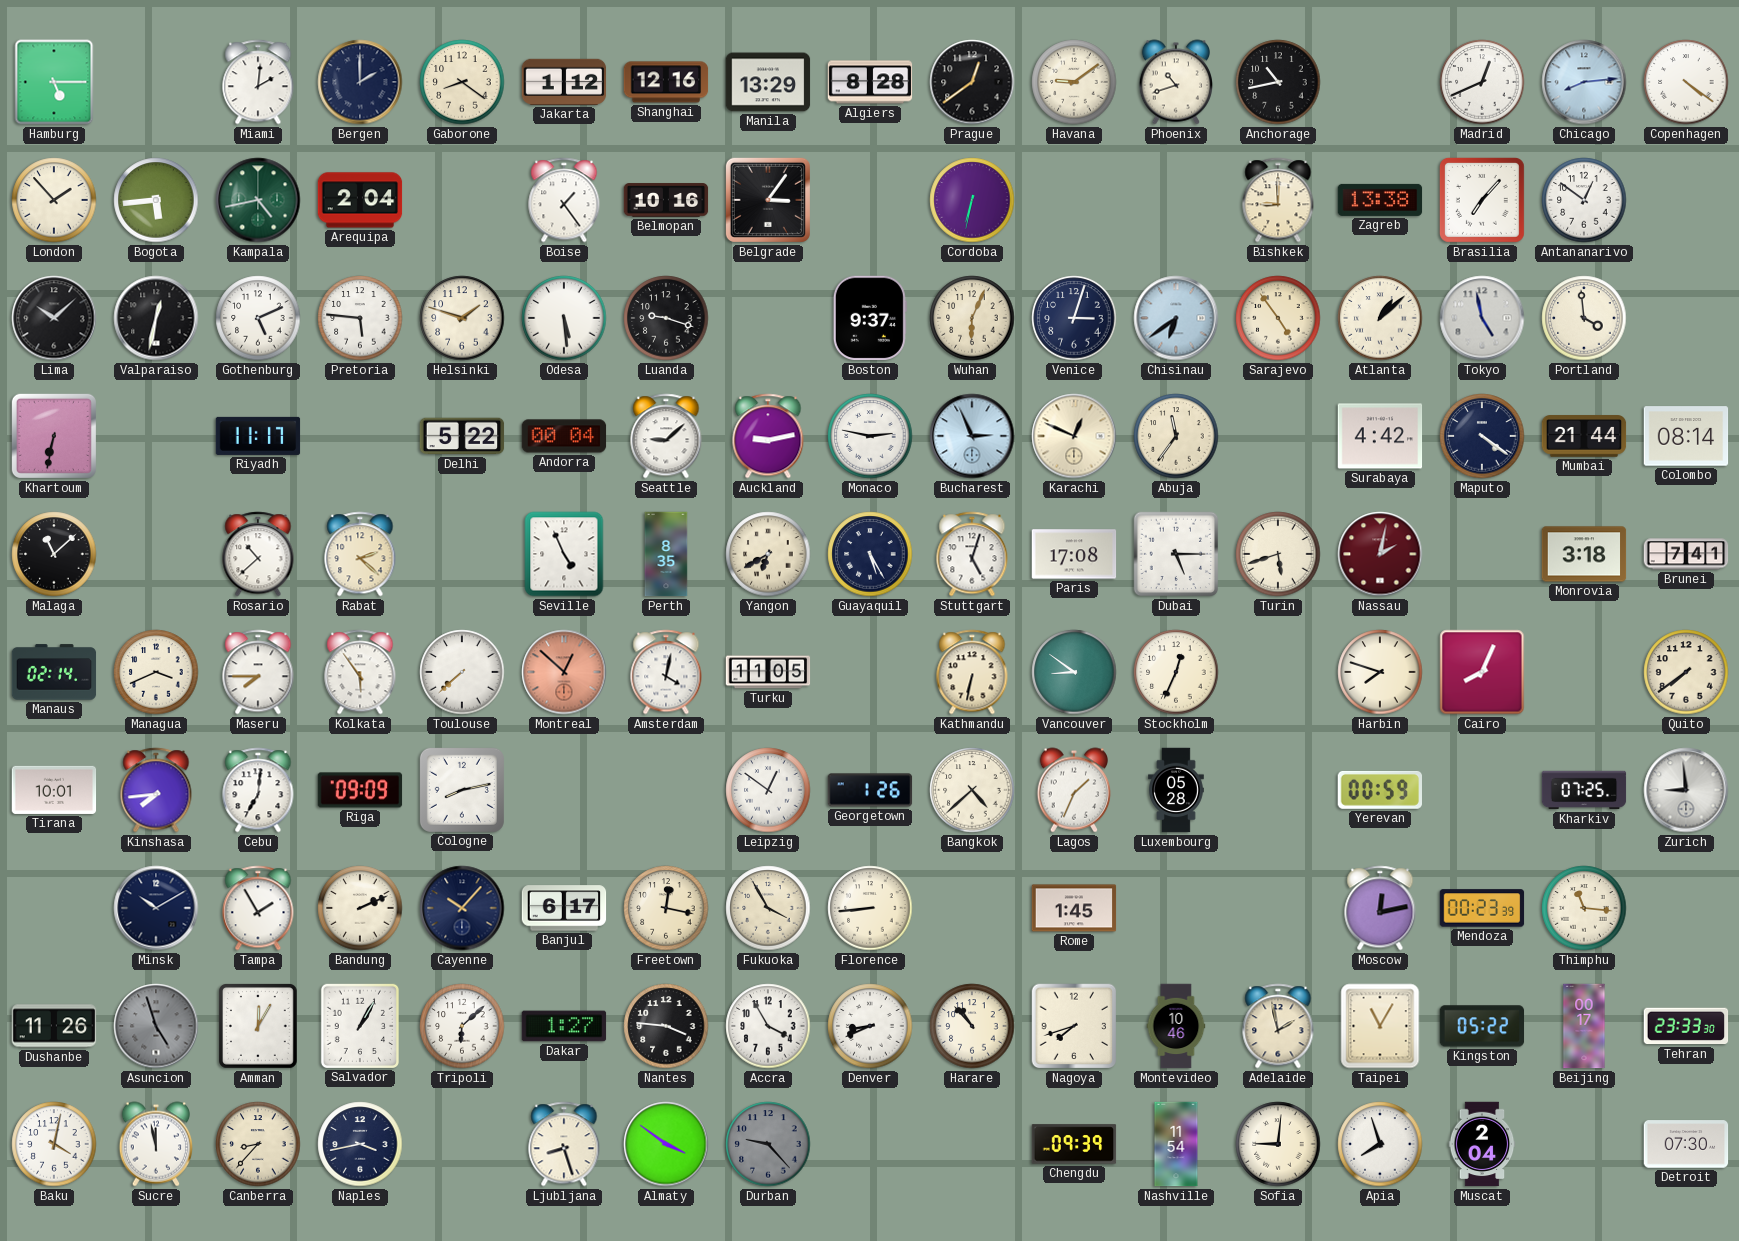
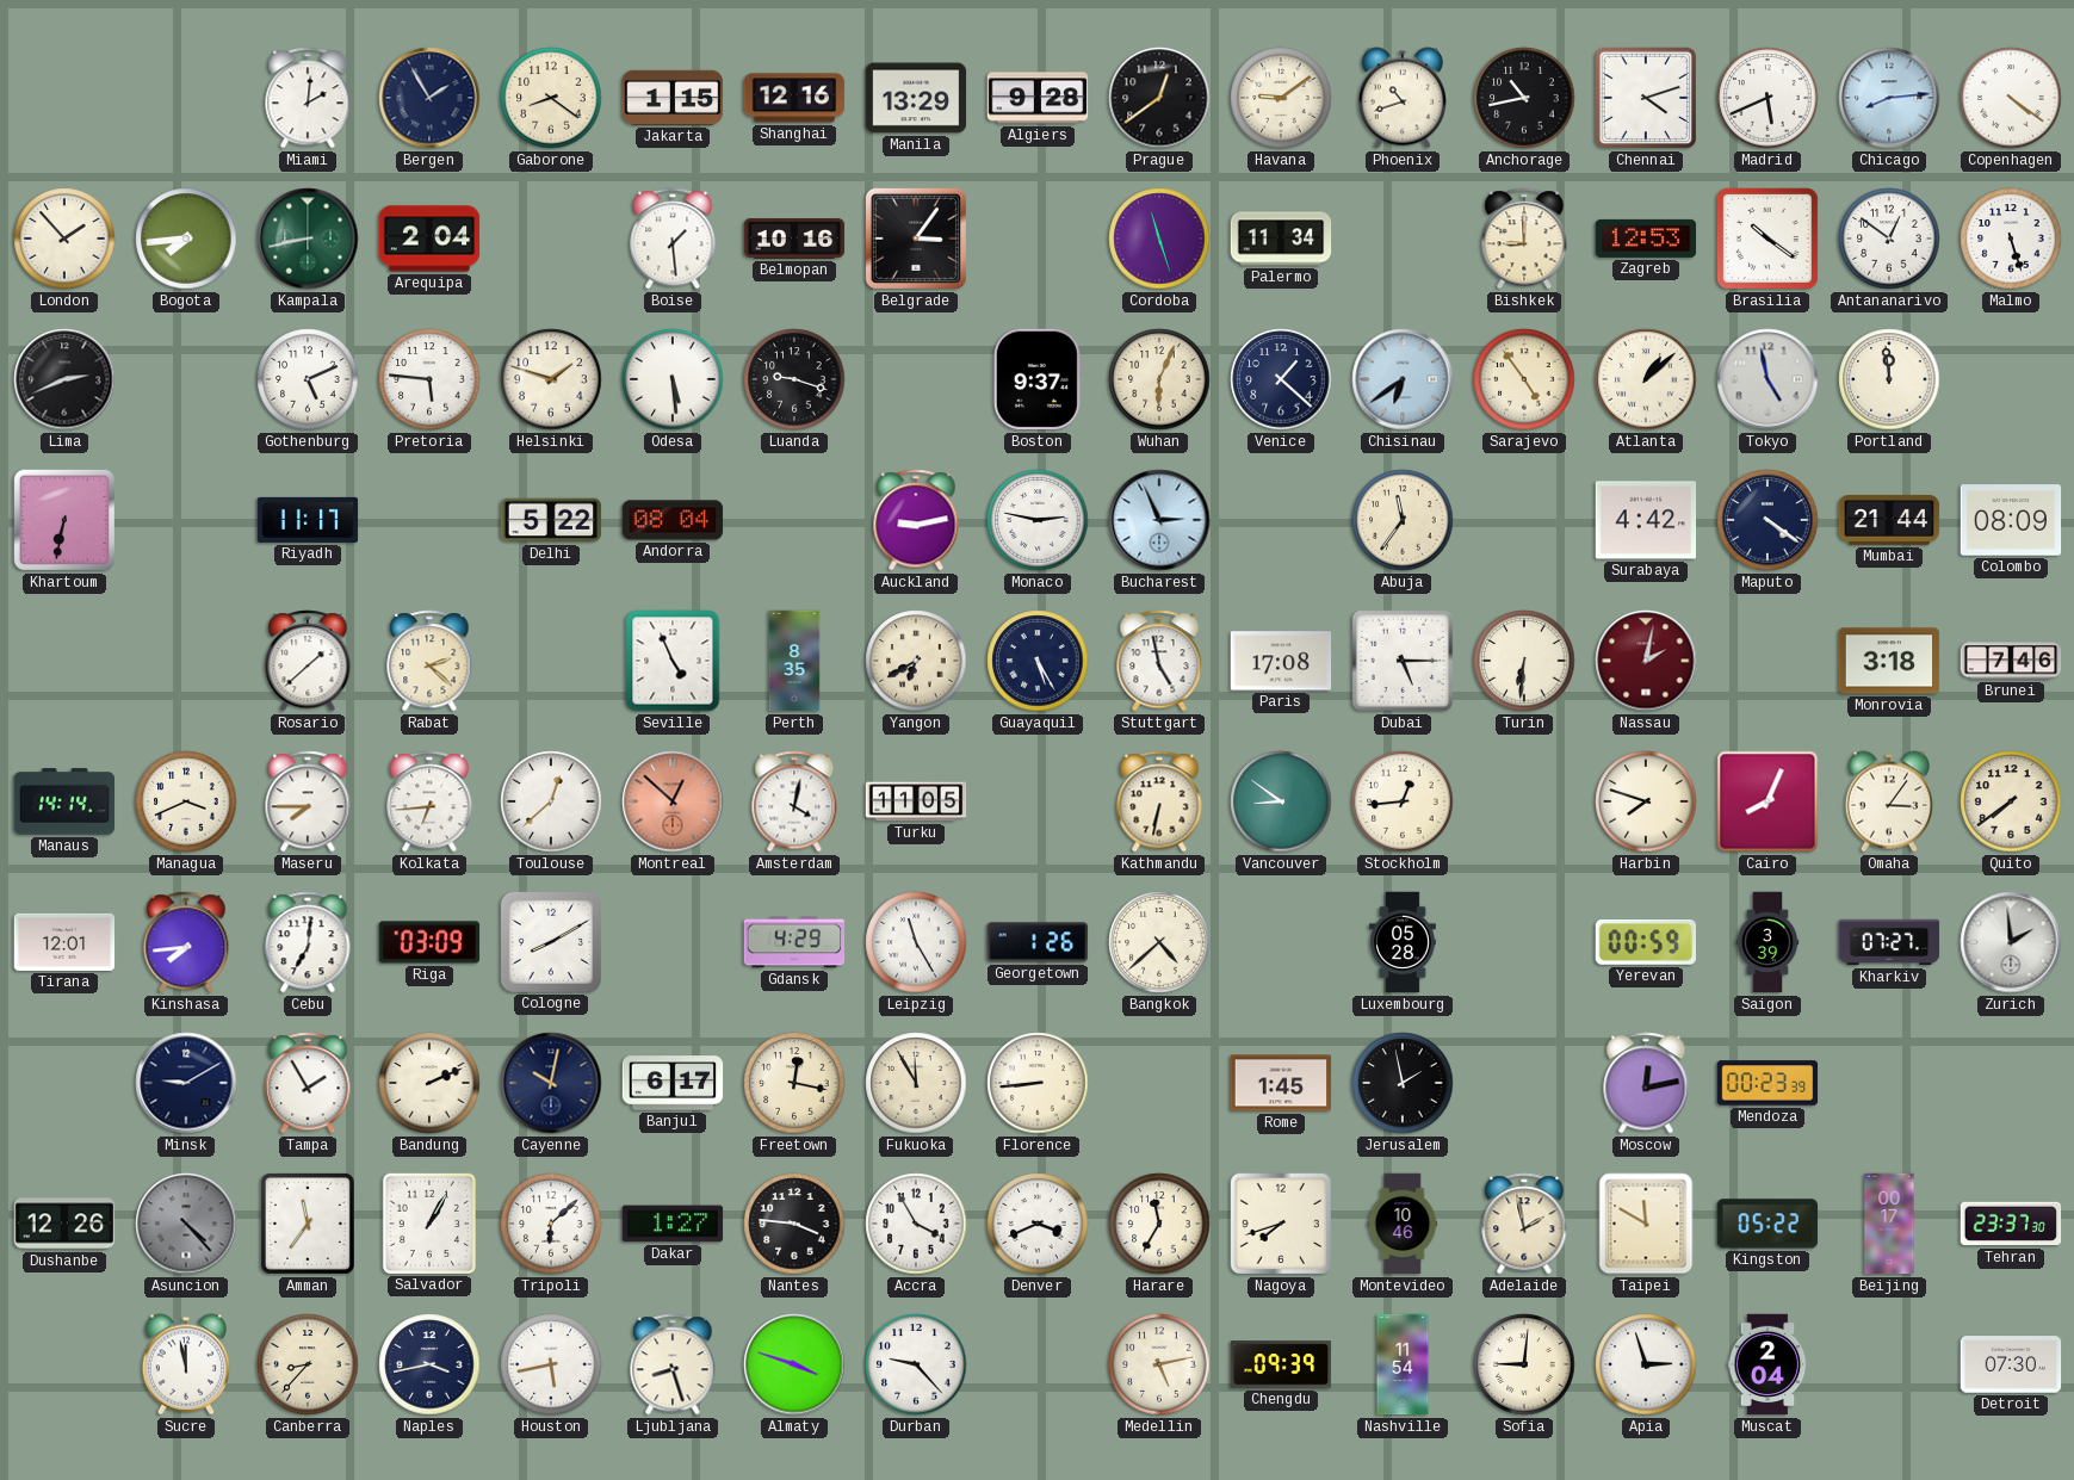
Hamburg: 5:15 -> none (54, 82)
Bergen: 2:00 -> 1:55 (429, 98)
Jakarta: 1:12 -> 1:15 (673, 98)
Algiers: 8:28 -> 9:28 (1038, 98)
Chennai: none -> 4:12 (1646, 98)
Madrid: 12:41 -> 5:41 (1767, 98)
Bogota: 5:44 -> 7:44 (186, 239)
Kampala: 4:43 -> 8:43 (308, 239)
Boise: 1:24 -> 1:29 (673, 239)
Cordoba: 6:32 -> 11:27 (1159, 239)
Palermo: none -> 11:34 (1281, 239)
Zagreb: 13:38 -> 12:53 (1646, 239)
Brasilia: 7:07 -> 10:21 (1767, 239)
Malmo: none -> 5:27 (2011, 239)
Lima: 10:08 -> 2:41 (64, 379)
Valparaiso: 12:32 -> none (156, 318)
Venice: 3:03 -> 1:22 (1281, 379)
Portland: 3:59 -> 11:59 (1889, 379)
Andorra: 00:04 -> 08:04 (673, 520)
Seattle: 9:08 -> none (666, 436)
Karachi: 12:49 -> none (1074, 436)
Colombo: 08:14 -> 08:09 (2011, 520)
Malaga: 11:08 -> none (54, 554)
Rosario: 10:38 -> 1:38 (308, 661)
Stuttgart: 5:03 -> 4:58 (1159, 661)
Turin: 5:42 -> 6:31 (1524, 661)
Brunei: 7:41 -> 7:46 (2011, 661)
Manaus: 02:14 -> 14:14 (64, 801)
Kolkata: 5:54 -> 6:44 (429, 801)
Toulouse: 7:38 -> 12:38 (551, 801)
Stockholm: 12:34 -> 12:44 (1403, 801)
Omaha: none -> 3:06 (1889, 801)
Tirana: 10:01 -> 12:01 (64, 942)
Riga: 09:09 -> 03:09 (429, 942)
Cologne: 8:13 -> 8:10 (551, 942)
Gdansk: none -> 4:29 (794, 942)
Leipzig: 12:51 -> 11:25 (916, 942)
Lagos: 1:34 -> none (1074, 790)
Saigon: none -> 3:39 (1767, 942)
Kharkiv: 07:25 -> 07:27 (1889, 942)
Zurich: 8:59 -> 1:59 (2011, 942)
Minsk: 10:10 -> 9:10 (186, 1083)
Cayenne: 10:07 -> 10:02 (551, 1083)
Fukuoka: 3:55 -> 11:55 (916, 1083)
Jerusalem: none -> 1:58 (1403, 1083)
Thimphu: 11:16 -> none (1584, 908)
Dushanbe: 11:26 -> 12:26 (64, 1224)
Asuncion: 4:57 -> 4:23 (186, 1224)
Amman: 12:05 -> 11:36 (309, 1225)
Denver: 8:41 -> 3:41 (1038, 1224)
Harare: 10:53 -> 11:35 (1159, 1224)
Taipei: 11:05 -> 11:50 (1646, 1224)
Tehran: 23:33 -> 23:37 (2011, 1224)
Baku: 4:02 -> none (54, 1144)
Houston: none -> 5:43 (551, 1364)
Almaty: 3:51 -> 3:48 (794, 1364)
Durban dial: grey -> white (916, 1364)
Medellin: none -> 5:13 (1159, 1364)
Apia: 7:57 -> 2:57 (1646, 1364)
